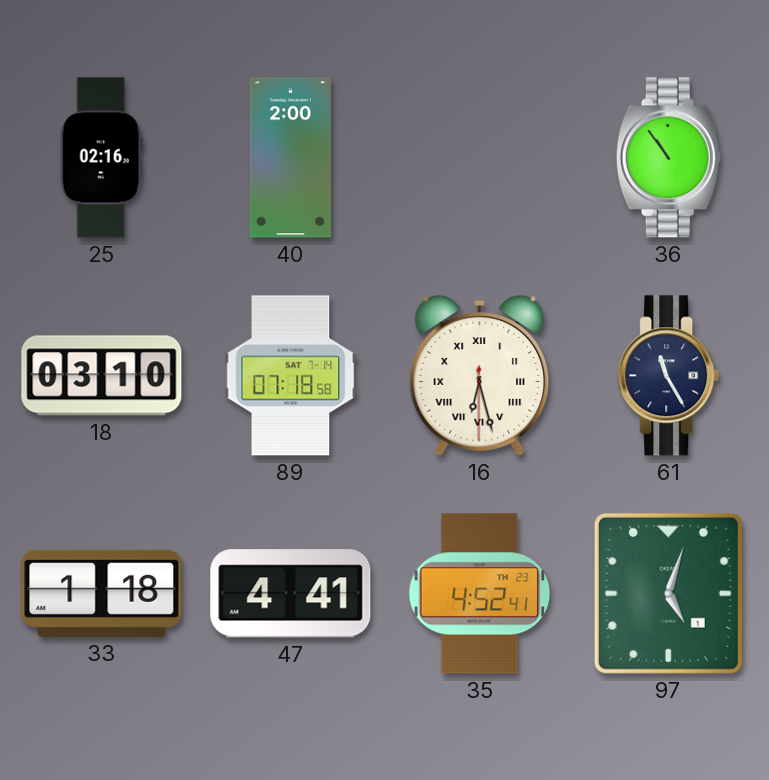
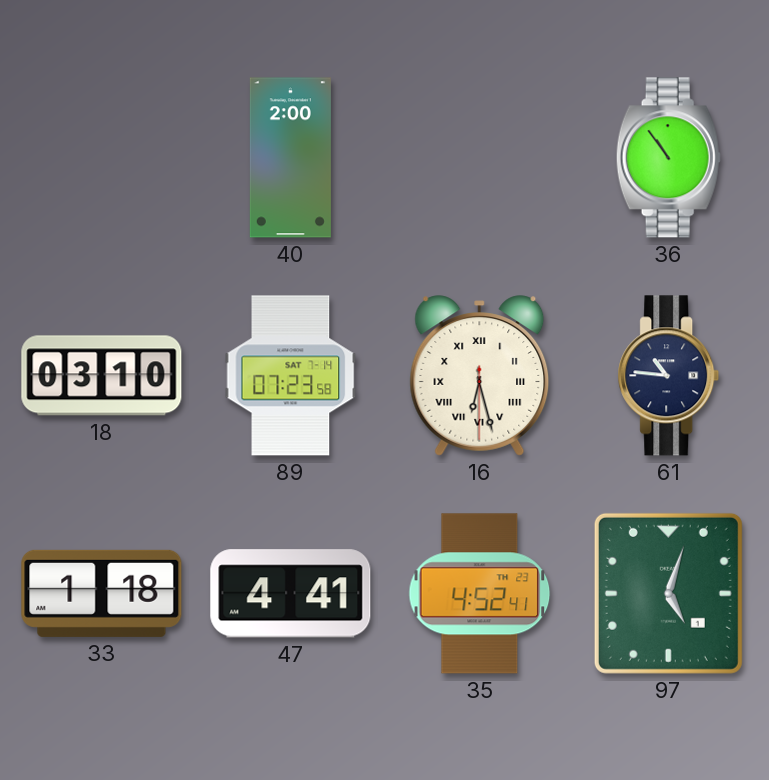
25: 02:16 -> none (101, 158)
89: 07:18 -> 07:23 (291, 376)
61: 11:25 -> 10:46 (669, 376)
